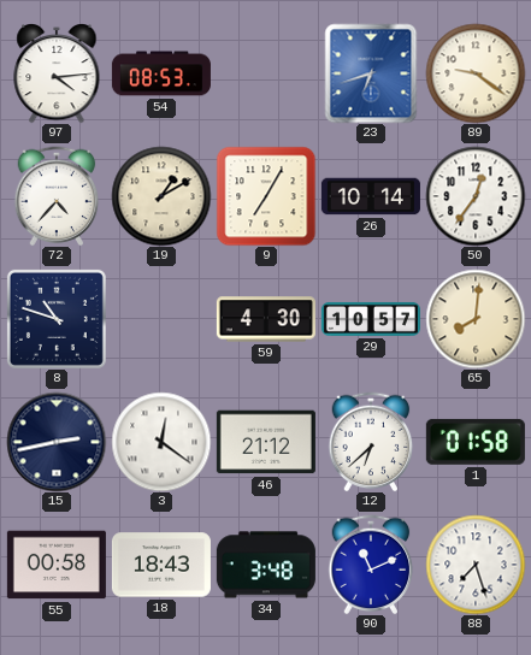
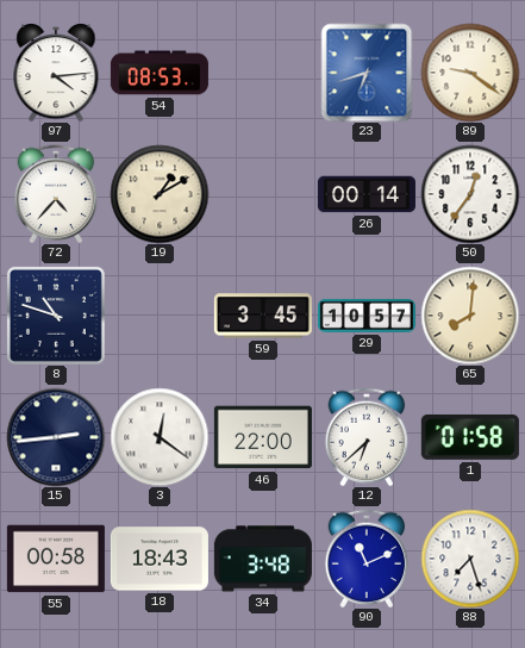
9: 7:05 -> none (266, 196)
26: 10:14 -> 00:14 (367, 194)
59: 4:30 -> 3:45 (263, 316)
15: 2:43 -> 2:44 (56, 437)
46: 21:12 -> 22:00 (263, 437)
